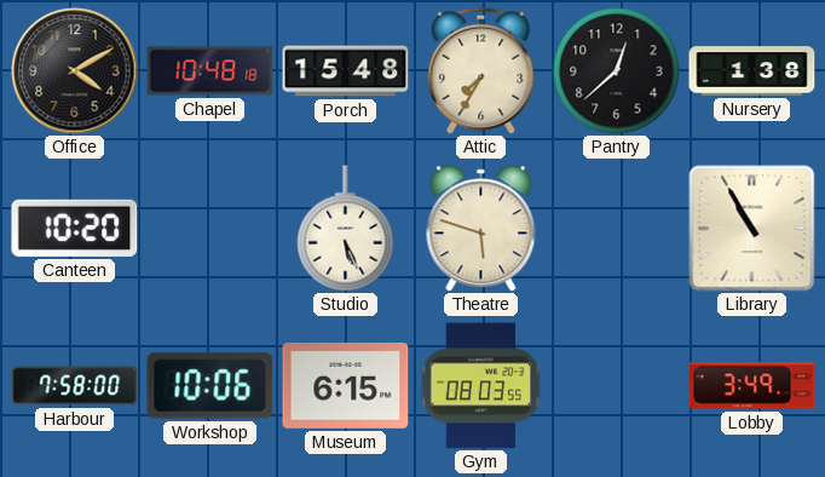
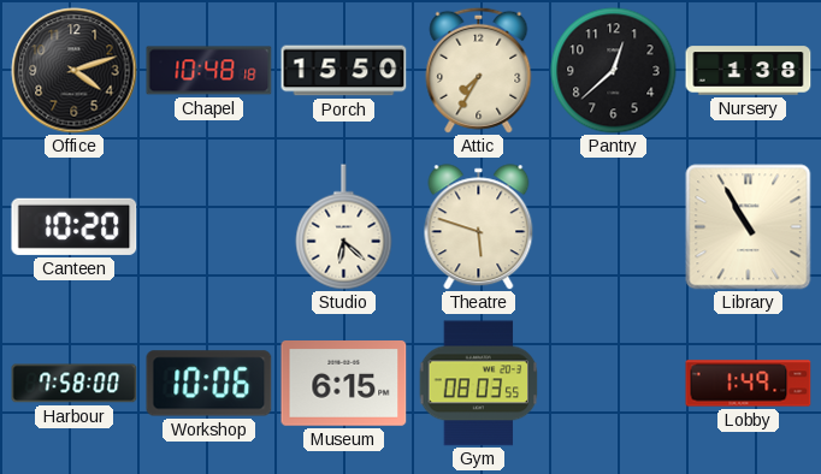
Office: 4:10 -> 4:12 (75, 71)
Porch: 15:48 -> 15:50 (344, 71)
Studio: 5:26 -> 6:22 (344, 227)
Lobby: 3:49 -> 1:49 (749, 384)
